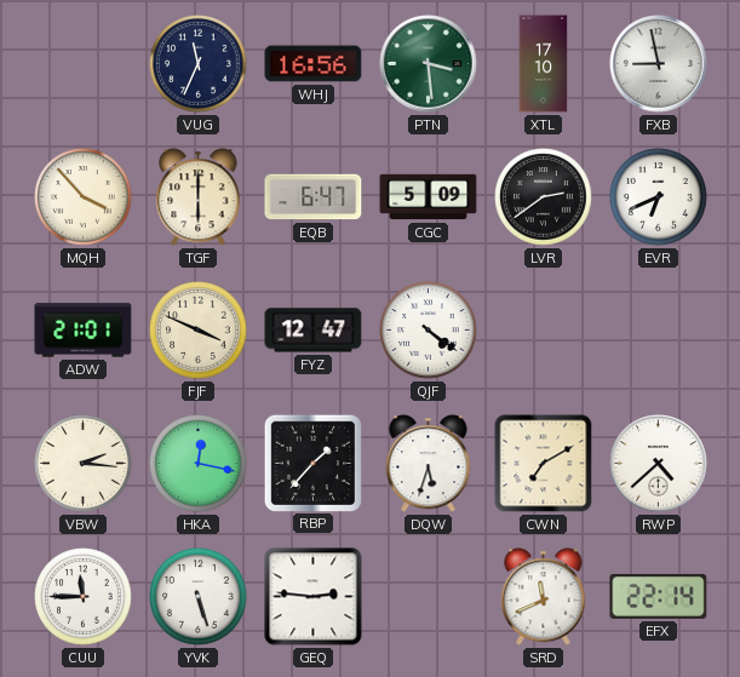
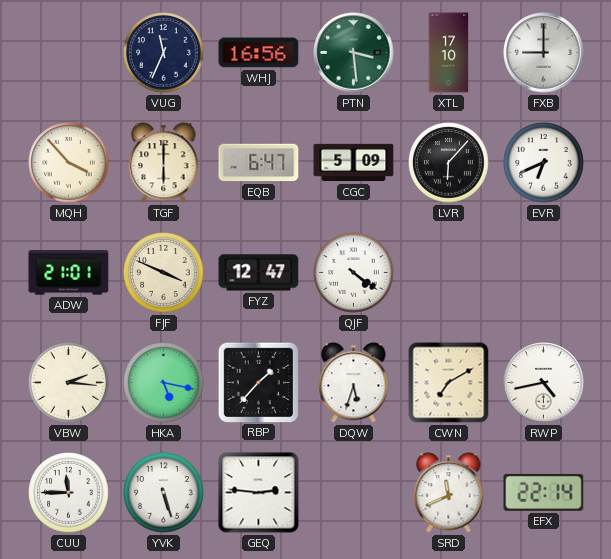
FXB: 8:58 -> 9:00 (544, 53)
LVR: 2:39 -> 6:07 (449, 163)
HKA: 12:17 -> 5:17 (164, 383)
RWP: 4:38 -> 4:43 (544, 383)
